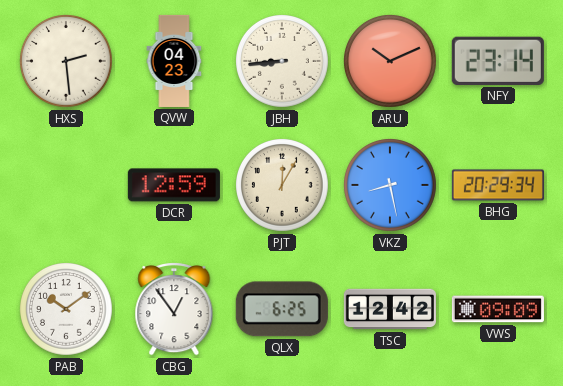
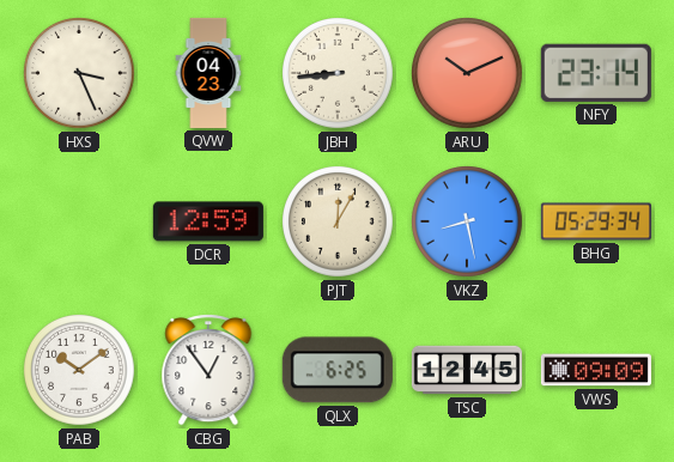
HXS: 2:29 -> 3:26 (80, 74)
BHG: 20:29 -> 05:29 (596, 221)
TSC: 12:42 -> 12:45 (467, 370)
